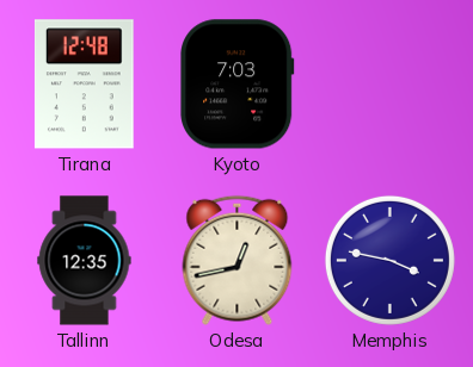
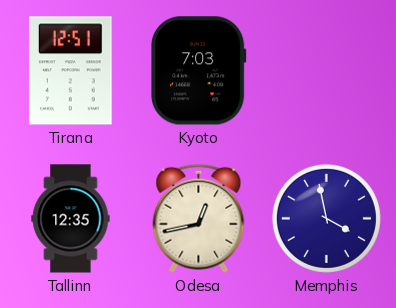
Tirana: 12:48 -> 12:51 (71, 71)
Memphis: 3:47 -> 3:58 (326, 218)
